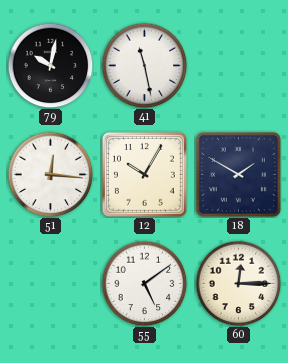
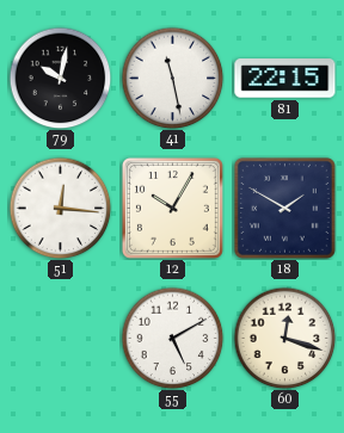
81: none -> 22:15 (285, 79)
55: 5:09 -> 5:10 (172, 338)
60: 12:15 -> 12:18 (284, 338)
